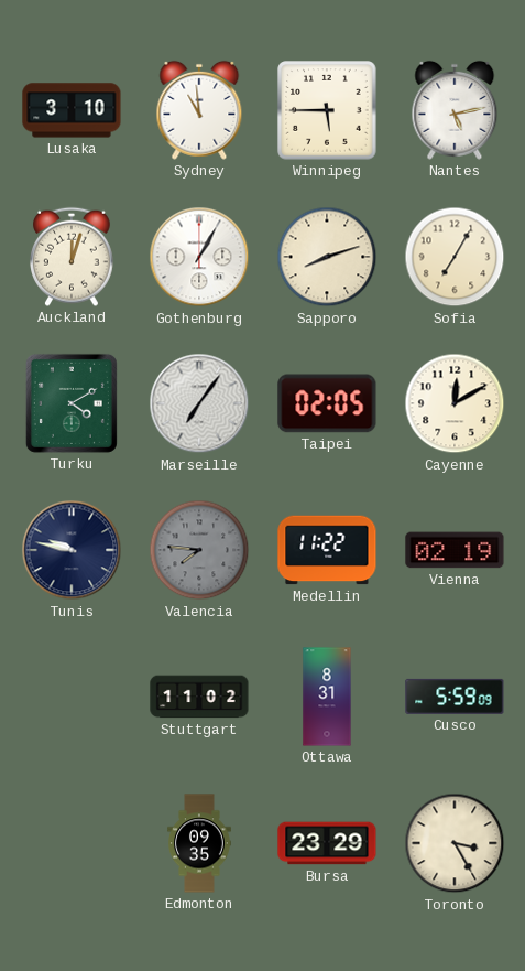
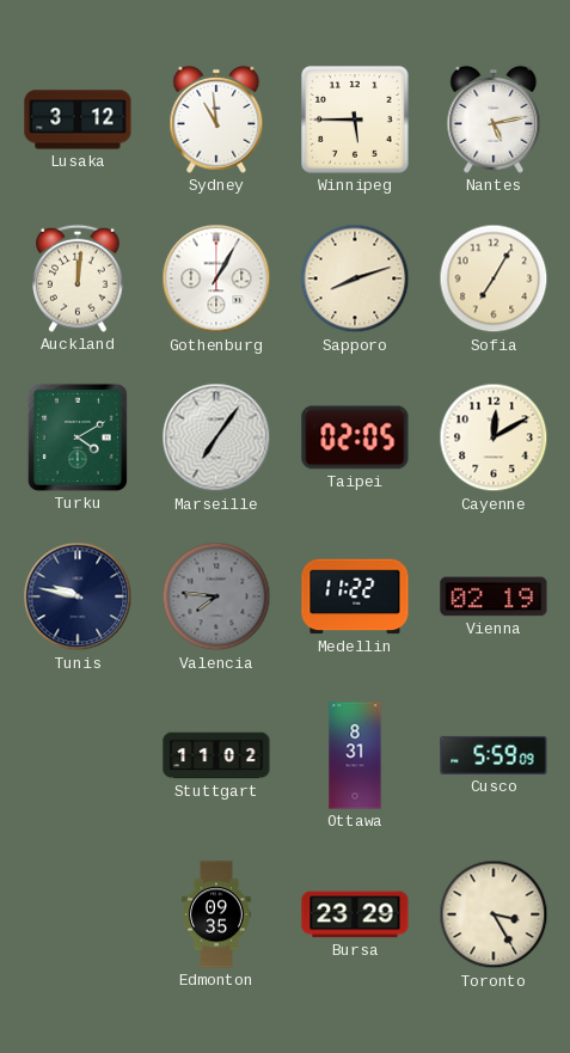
Lusaka: 3:10 -> 3:12 (78, 120)
Auckland: 12:03 -> 12:01 (78, 278)
